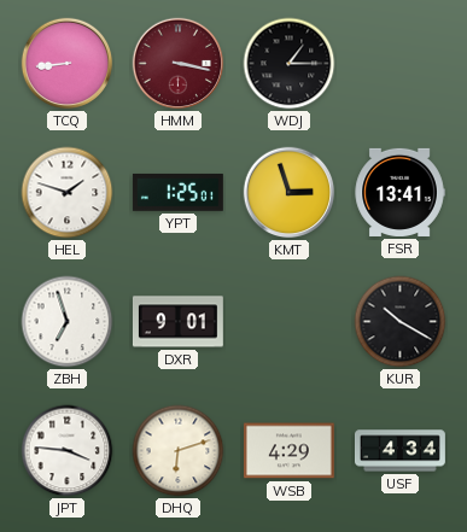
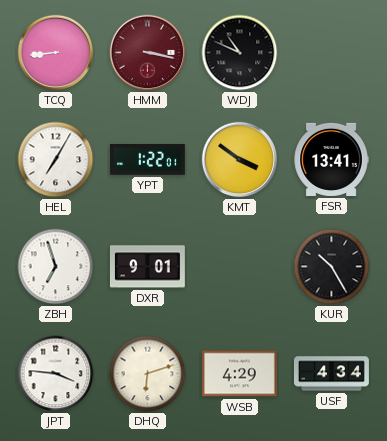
WDJ: 1:15 -> 10:49 (240, 53)
HEL: 1:48 -> 7:05 (56, 160)
YPT: 1:25 -> 1:22 (147, 159)
KMT: 2:57 -> 3:51 (240, 160)
KUR: 10:20 -> 10:25 (332, 267)
